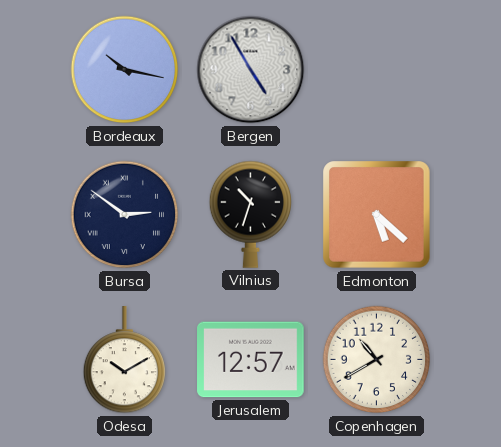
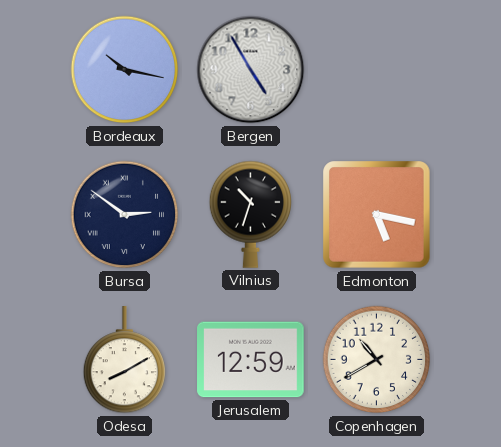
Edmonton: 5:22 -> 5:17 (377, 215)
Odesa: 10:10 -> 8:10 (124, 360)
Jerusalem: 12:57 -> 12:59 (251, 360)
